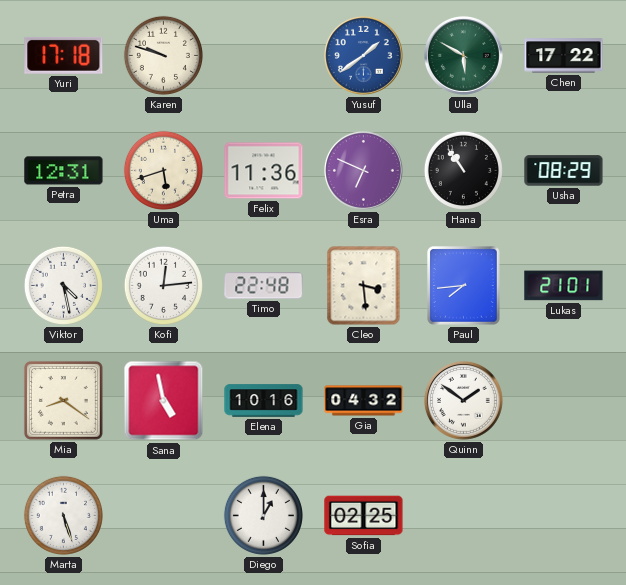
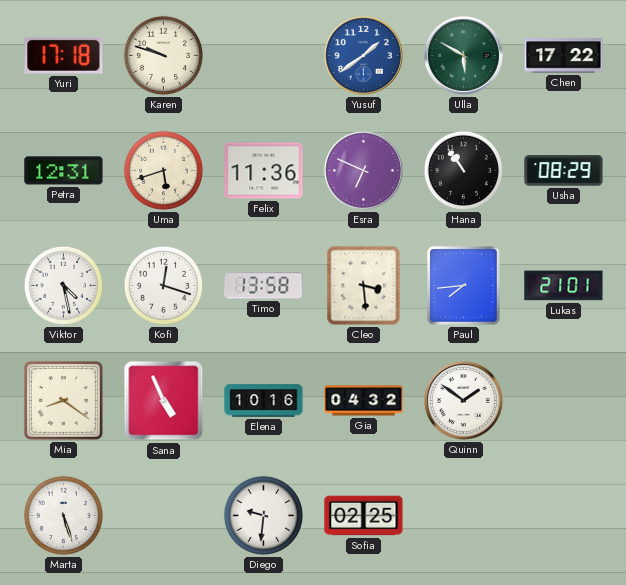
Kofi: 12:14 -> 12:18 (163, 285)
Timo: 22:48 -> 13:58 (264, 286)
Sana: 4:58 -> 4:56 (164, 401)
Diego: 1:00 -> 9:31 (263, 515)
